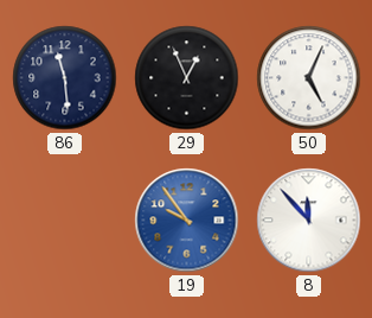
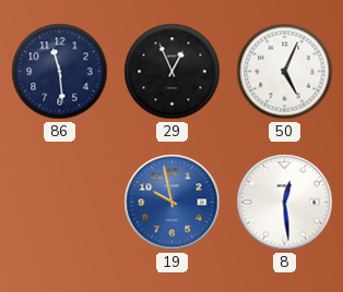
19: 9:54 -> 9:58 (173, 203)
8: 11:53 -> 12:29 (285, 203)
